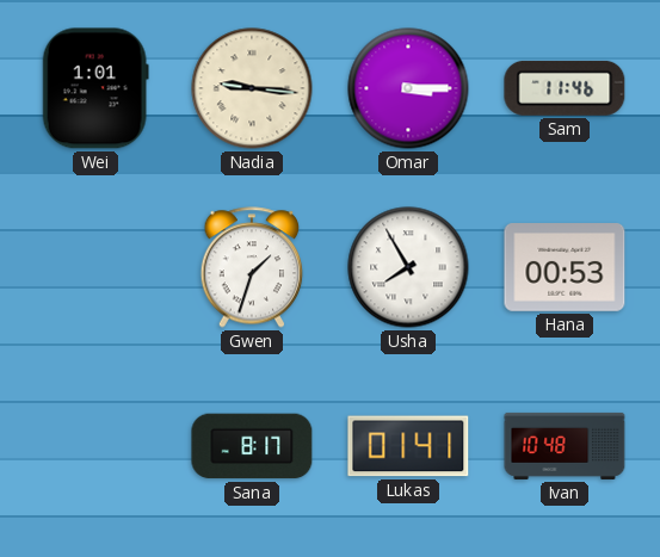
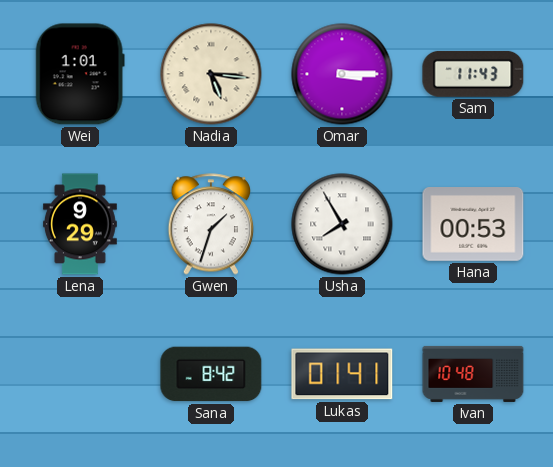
Nadia: 9:16 -> 5:16 (211, 74)
Sam: 11:46 -> 11:43 (473, 74)
Lena: none -> 9:29 (80, 224)
Sana: 8:17 -> 8:42 (211, 374)
